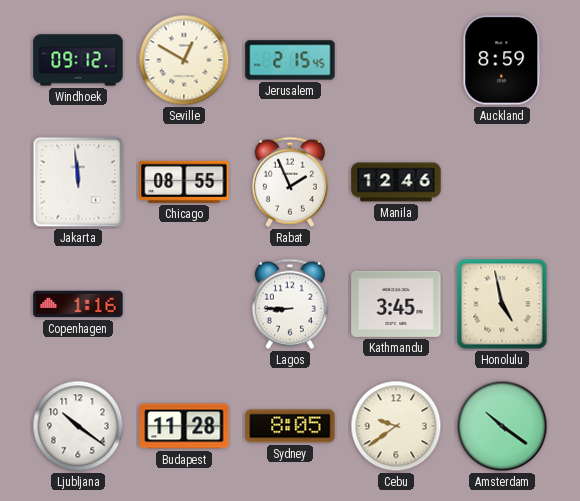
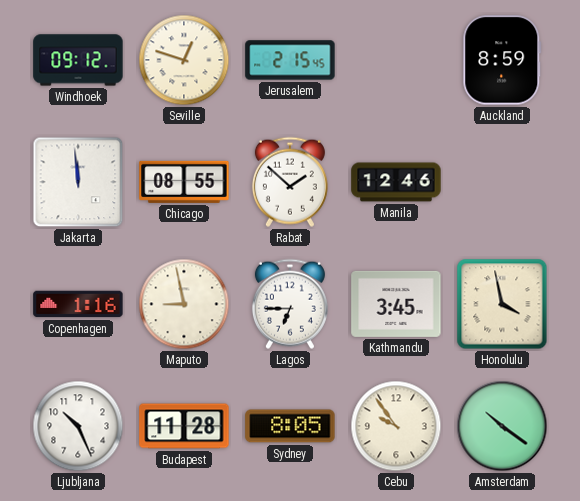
Seville: 12:50 -> 12:48 (184, 60)
Rabat: 1:56 -> 1:52 (290, 182)
Maputo: none -> 8:58 (184, 304)
Lagos: 8:45 -> 6:45 (290, 304)
Honolulu: 4:58 -> 3:58 (502, 304)
Ljubljana: 10:21 -> 10:26 (78, 426)
Cebu: 9:39 -> 9:54 (396, 426)
